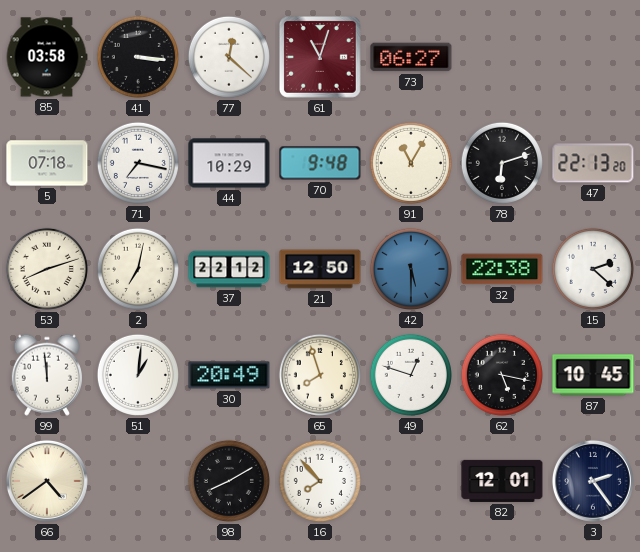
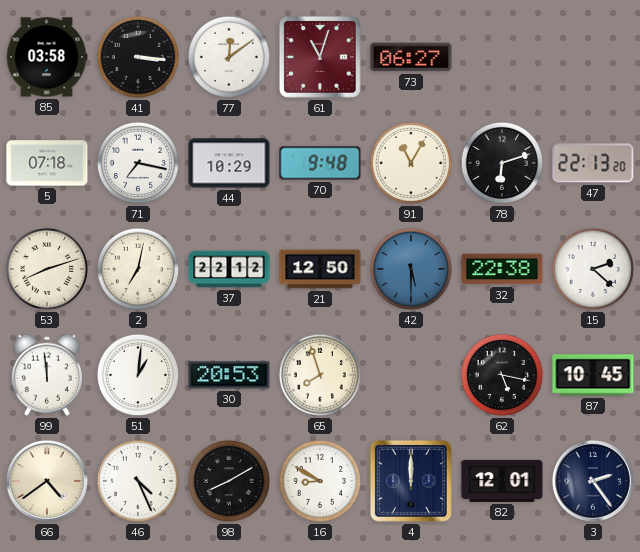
77: 12:22 -> 12:09 (229, 57)
30: 20:49 -> 20:53 (229, 375)
49: 12:48 -> none (411, 375)
46: none -> 4:26 (138, 481)
16: 7:53 -> 8:50 (320, 481)
4: none -> 12:00 (411, 481)
